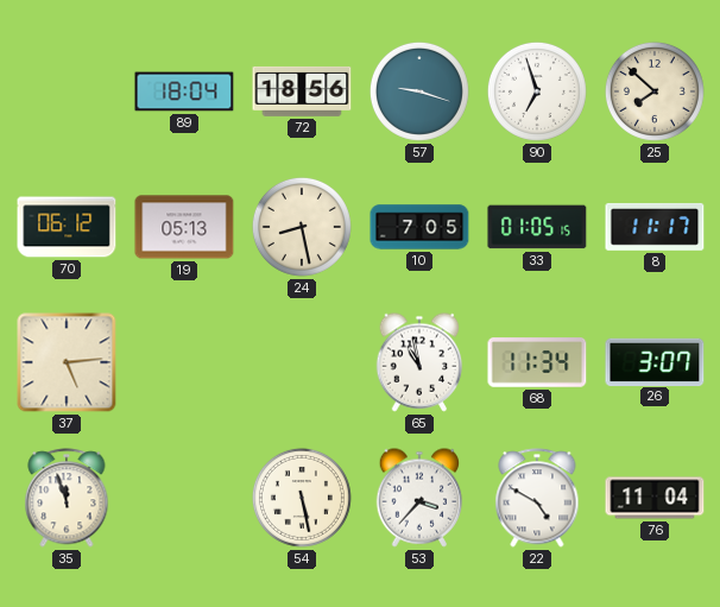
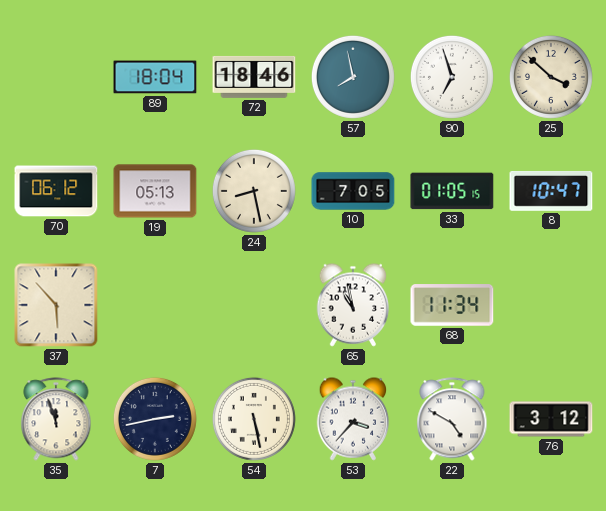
72: 18:56 -> 18:46 (254, 77)
57: 9:18 -> 7:58 (353, 77)
25: 7:52 -> 3:52 (551, 77)
8: 11:17 -> 10:47 (551, 191)
37: 5:14 -> 5:53 (56, 305)
26: 3:07 -> none (655, 361)
7: none -> 2:43 (155, 419)
76: 11:04 -> 3:12 (551, 419)
